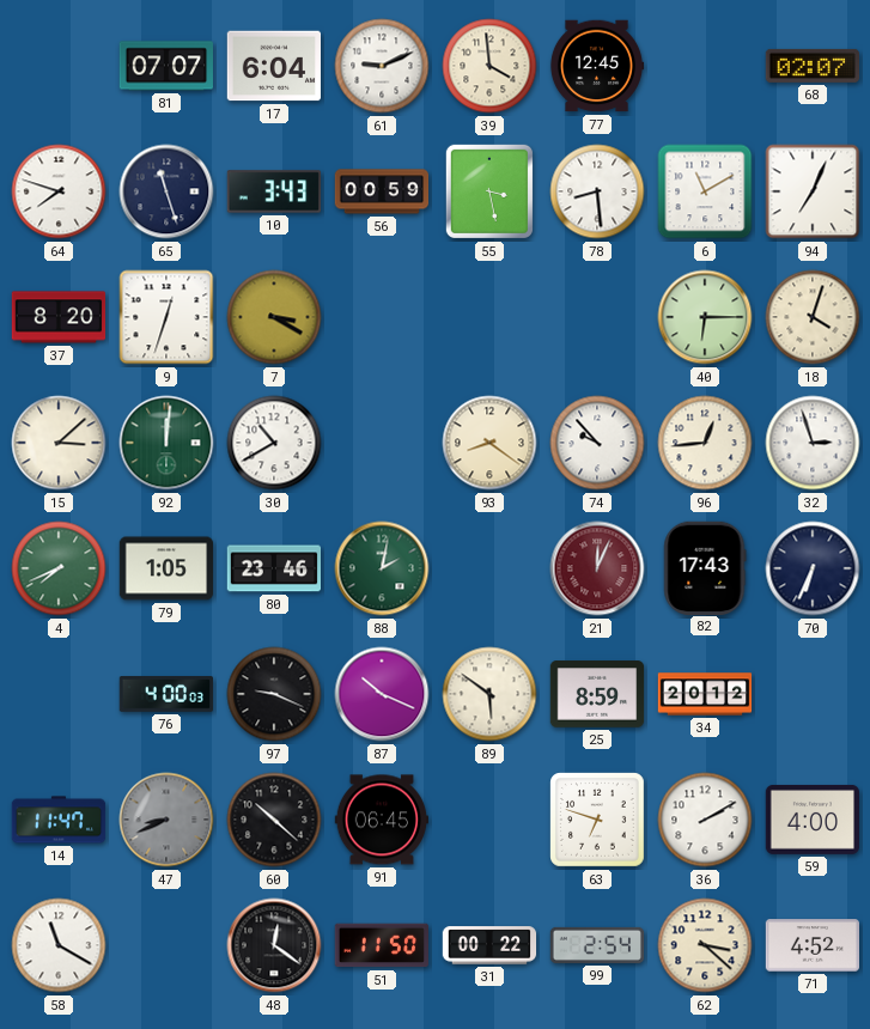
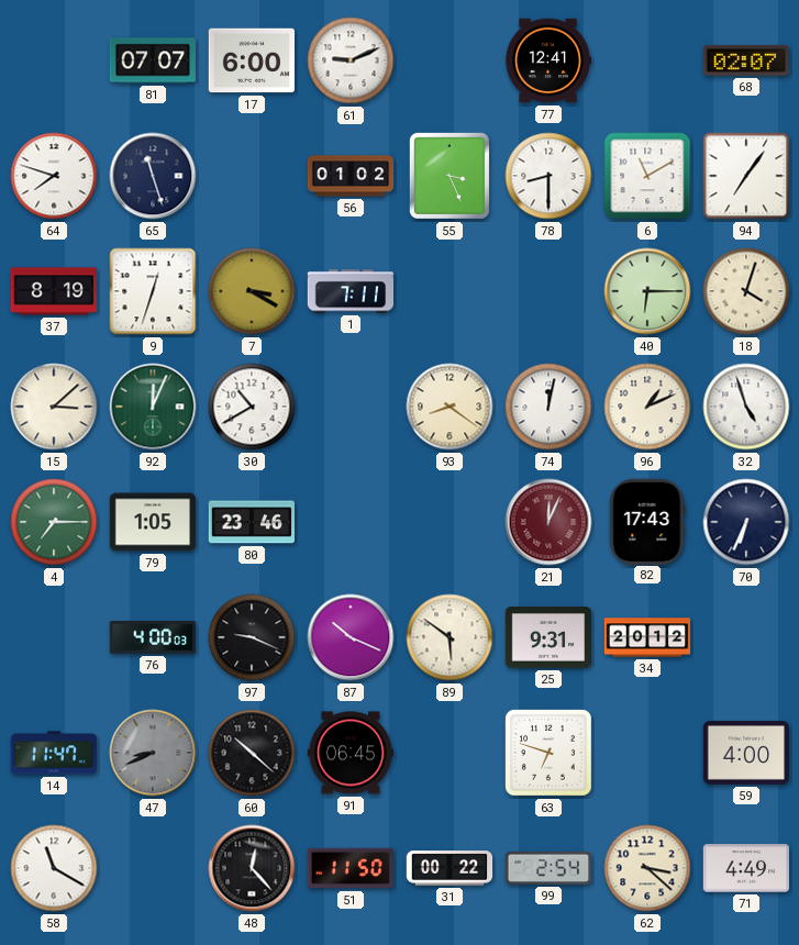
17: 6:04 -> 6:00 (251, 60)
39: 3:59 -> none (489, 66)
77: 12:45 -> 12:41 (548, 60)
10: 3:43 -> none (273, 191)
56: 00:59 -> 01:02 (351, 176)
55: 3:28 -> 3:26 (450, 176)
78: 8:29 -> 8:30 (548, 176)
94: 7:04 -> 7:06 (746, 176)
37: 8:20 -> 8:19 (54, 291)
1: none -> 7:11 (349, 291)
92: 12:01 -> 12:04 (153, 407)
74: 9:53 -> 12:02 (548, 407)
96: 12:44 -> 1:11 (647, 407)
32: 2:57 -> 4:57 (746, 407)
4: 7:41 -> 7:15 (54, 522)
88: 2:02 -> none (382, 568)
25: 8:59 -> 9:31 (548, 637)
36: 2:10 -> none (705, 820)
48: 12:21 -> 12:23 (252, 868)
71: 4:52 -> 4:49 (746, 868)
